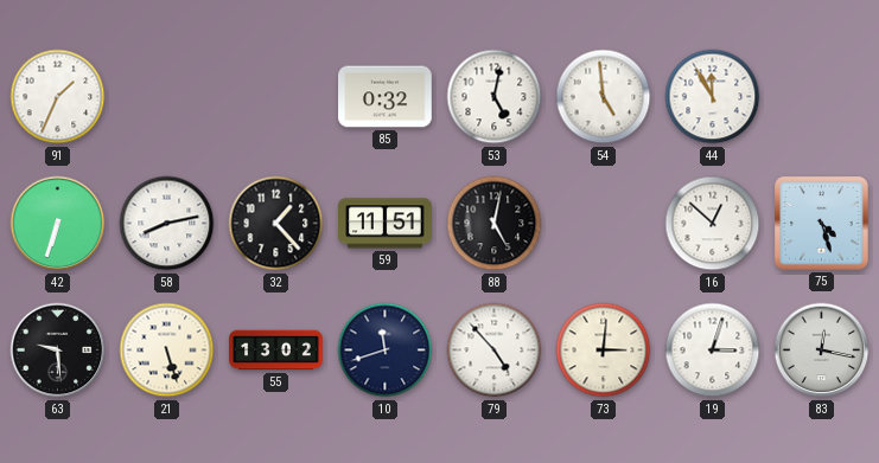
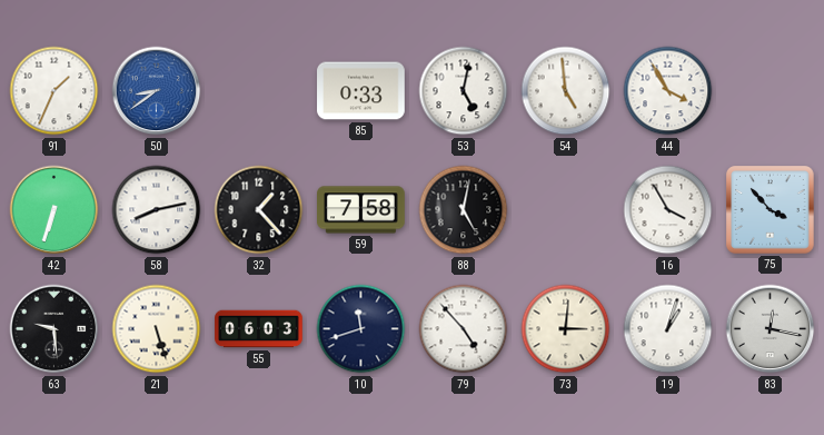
50: none -> 8:39 (157, 91)
85: 0:32 -> 0:33 (361, 91)
44: 11:55 -> 3:55 (668, 91)
59: 11:51 -> 7:58 (361, 210)
16: 12:52 -> 3:55 (668, 210)
75: 4:27 -> 3:53 (771, 210)
55: 13:02 -> 06:03 (259, 329)
19: 3:03 -> 1:03 (668, 329)
